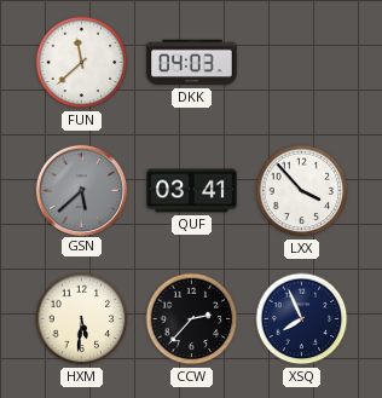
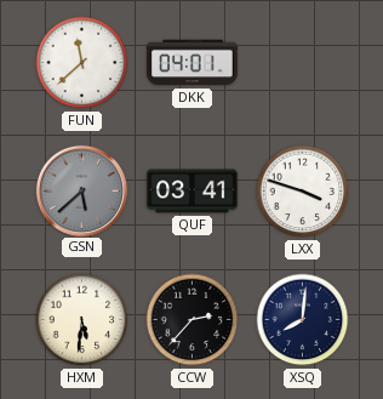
DKK: 04:03 -> 04:01 (193, 63)
LXX: 3:53 -> 3:48 (303, 192)
XSQ: 7:56 -> 8:01 (303, 320)
